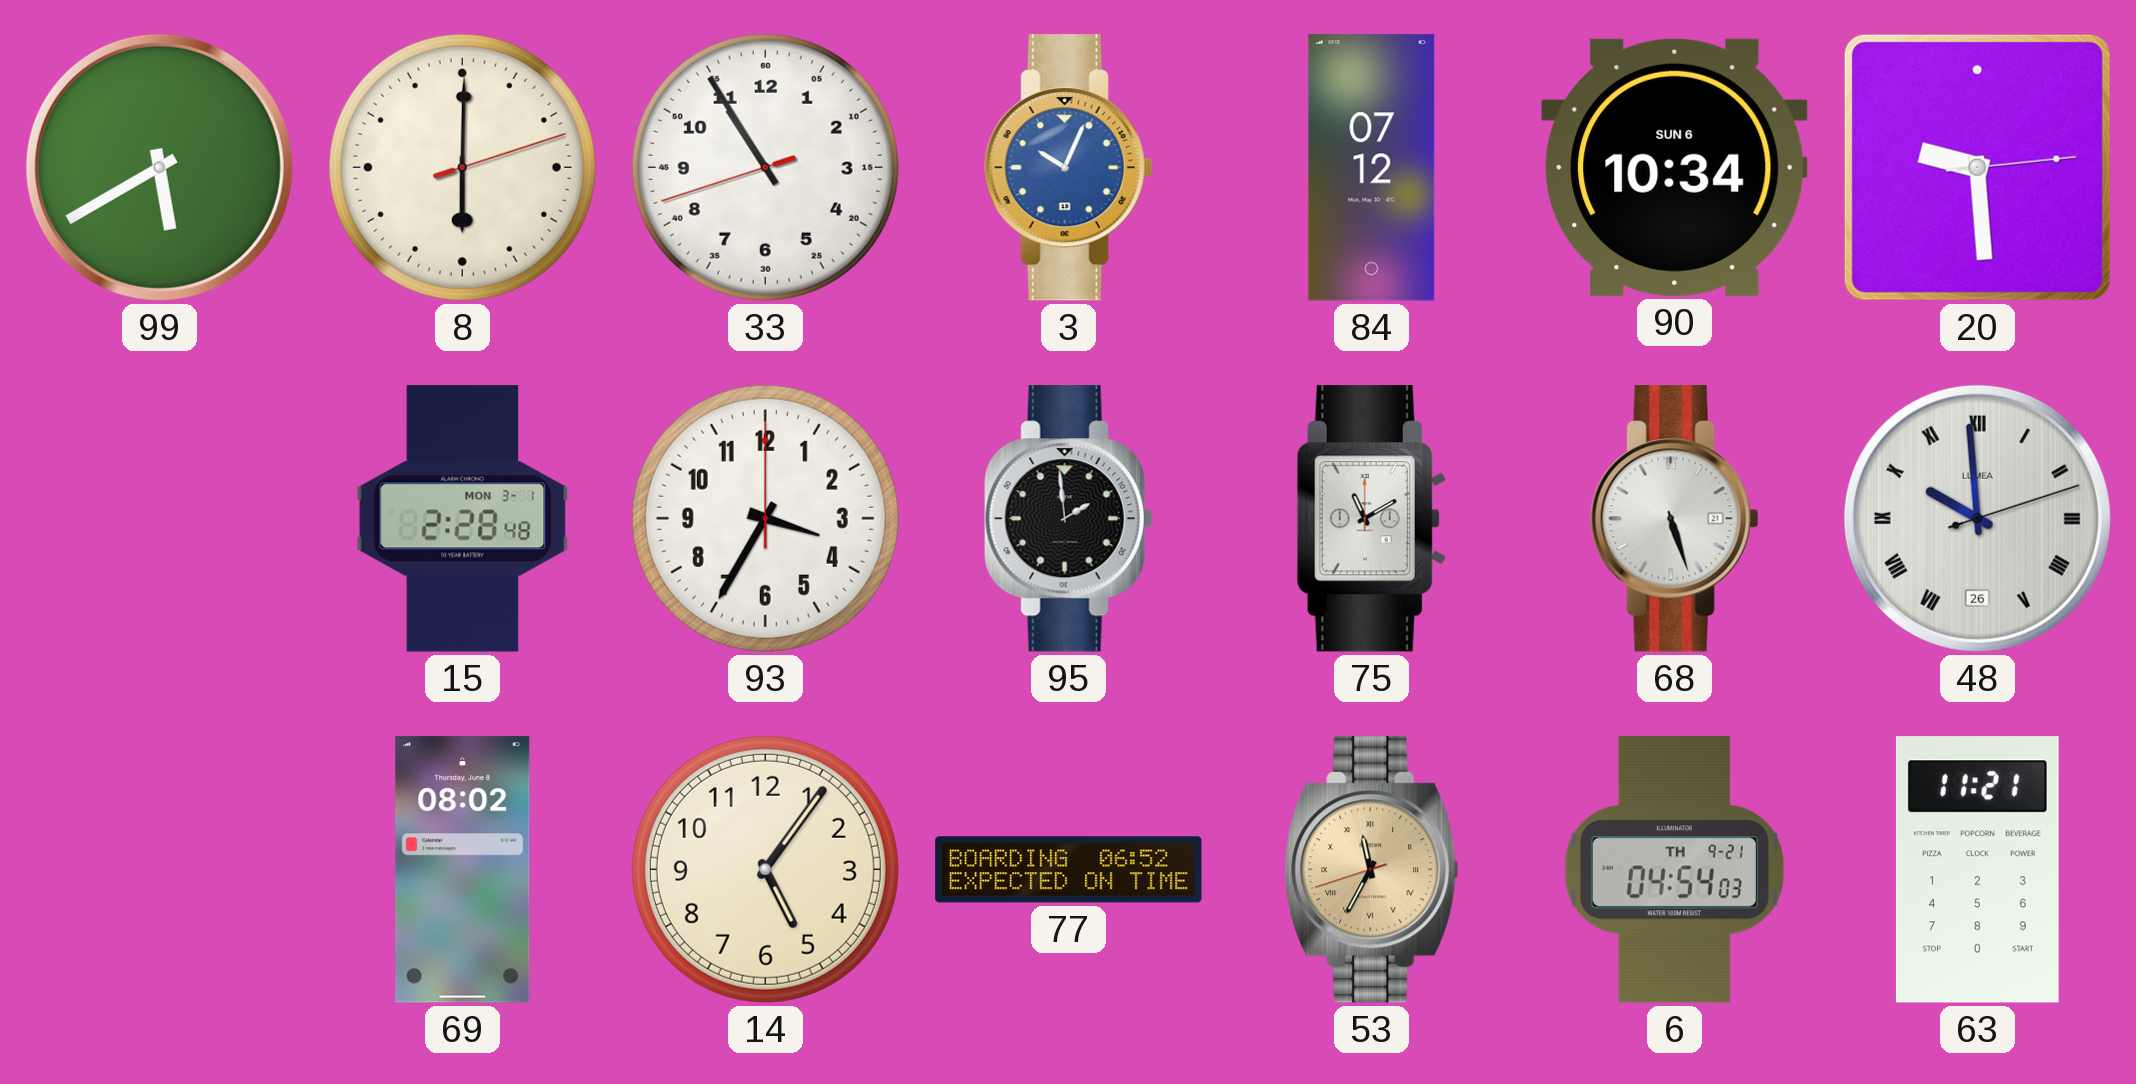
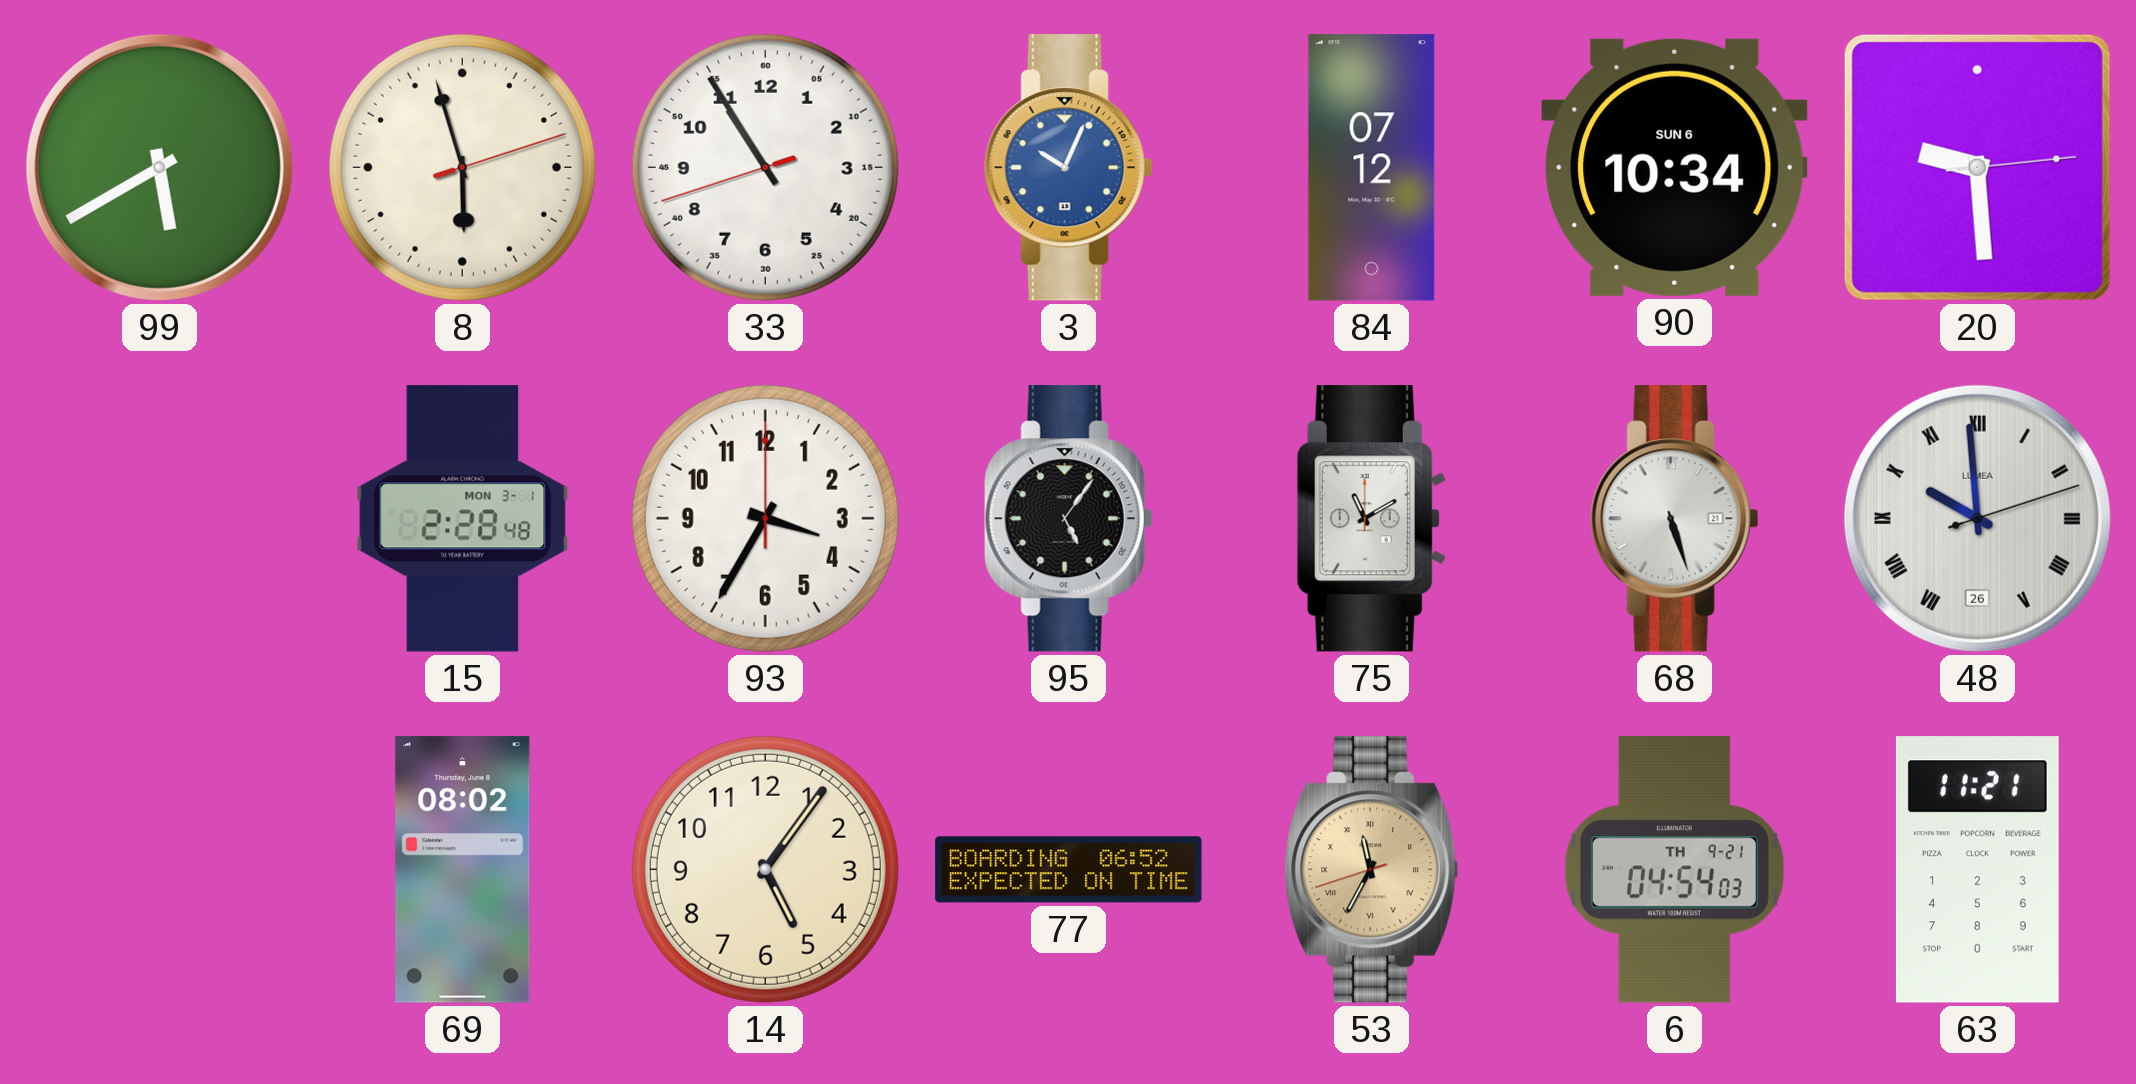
8: 6:00 -> 5:57 (462, 167)
95: 1:59 -> 5:06 (1068, 519)
